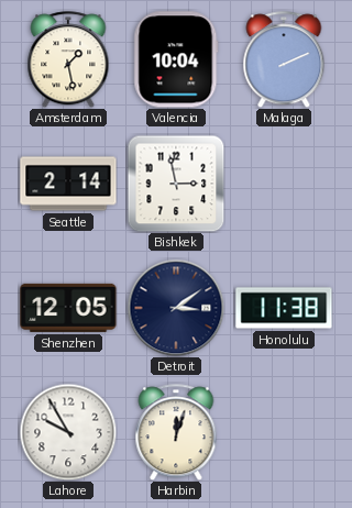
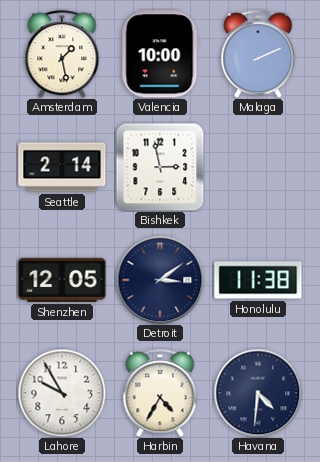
Valencia: 10:04 -> 10:00 (160, 54)
Harbin: 12:03 -> 4:35 (160, 393)
Havana: none -> 4:31 (258, 393)
